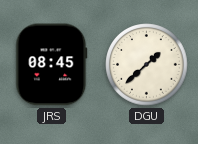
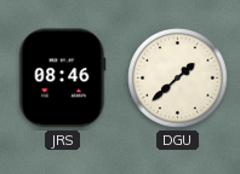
JRS: 08:45 -> 08:46 (63, 79)
